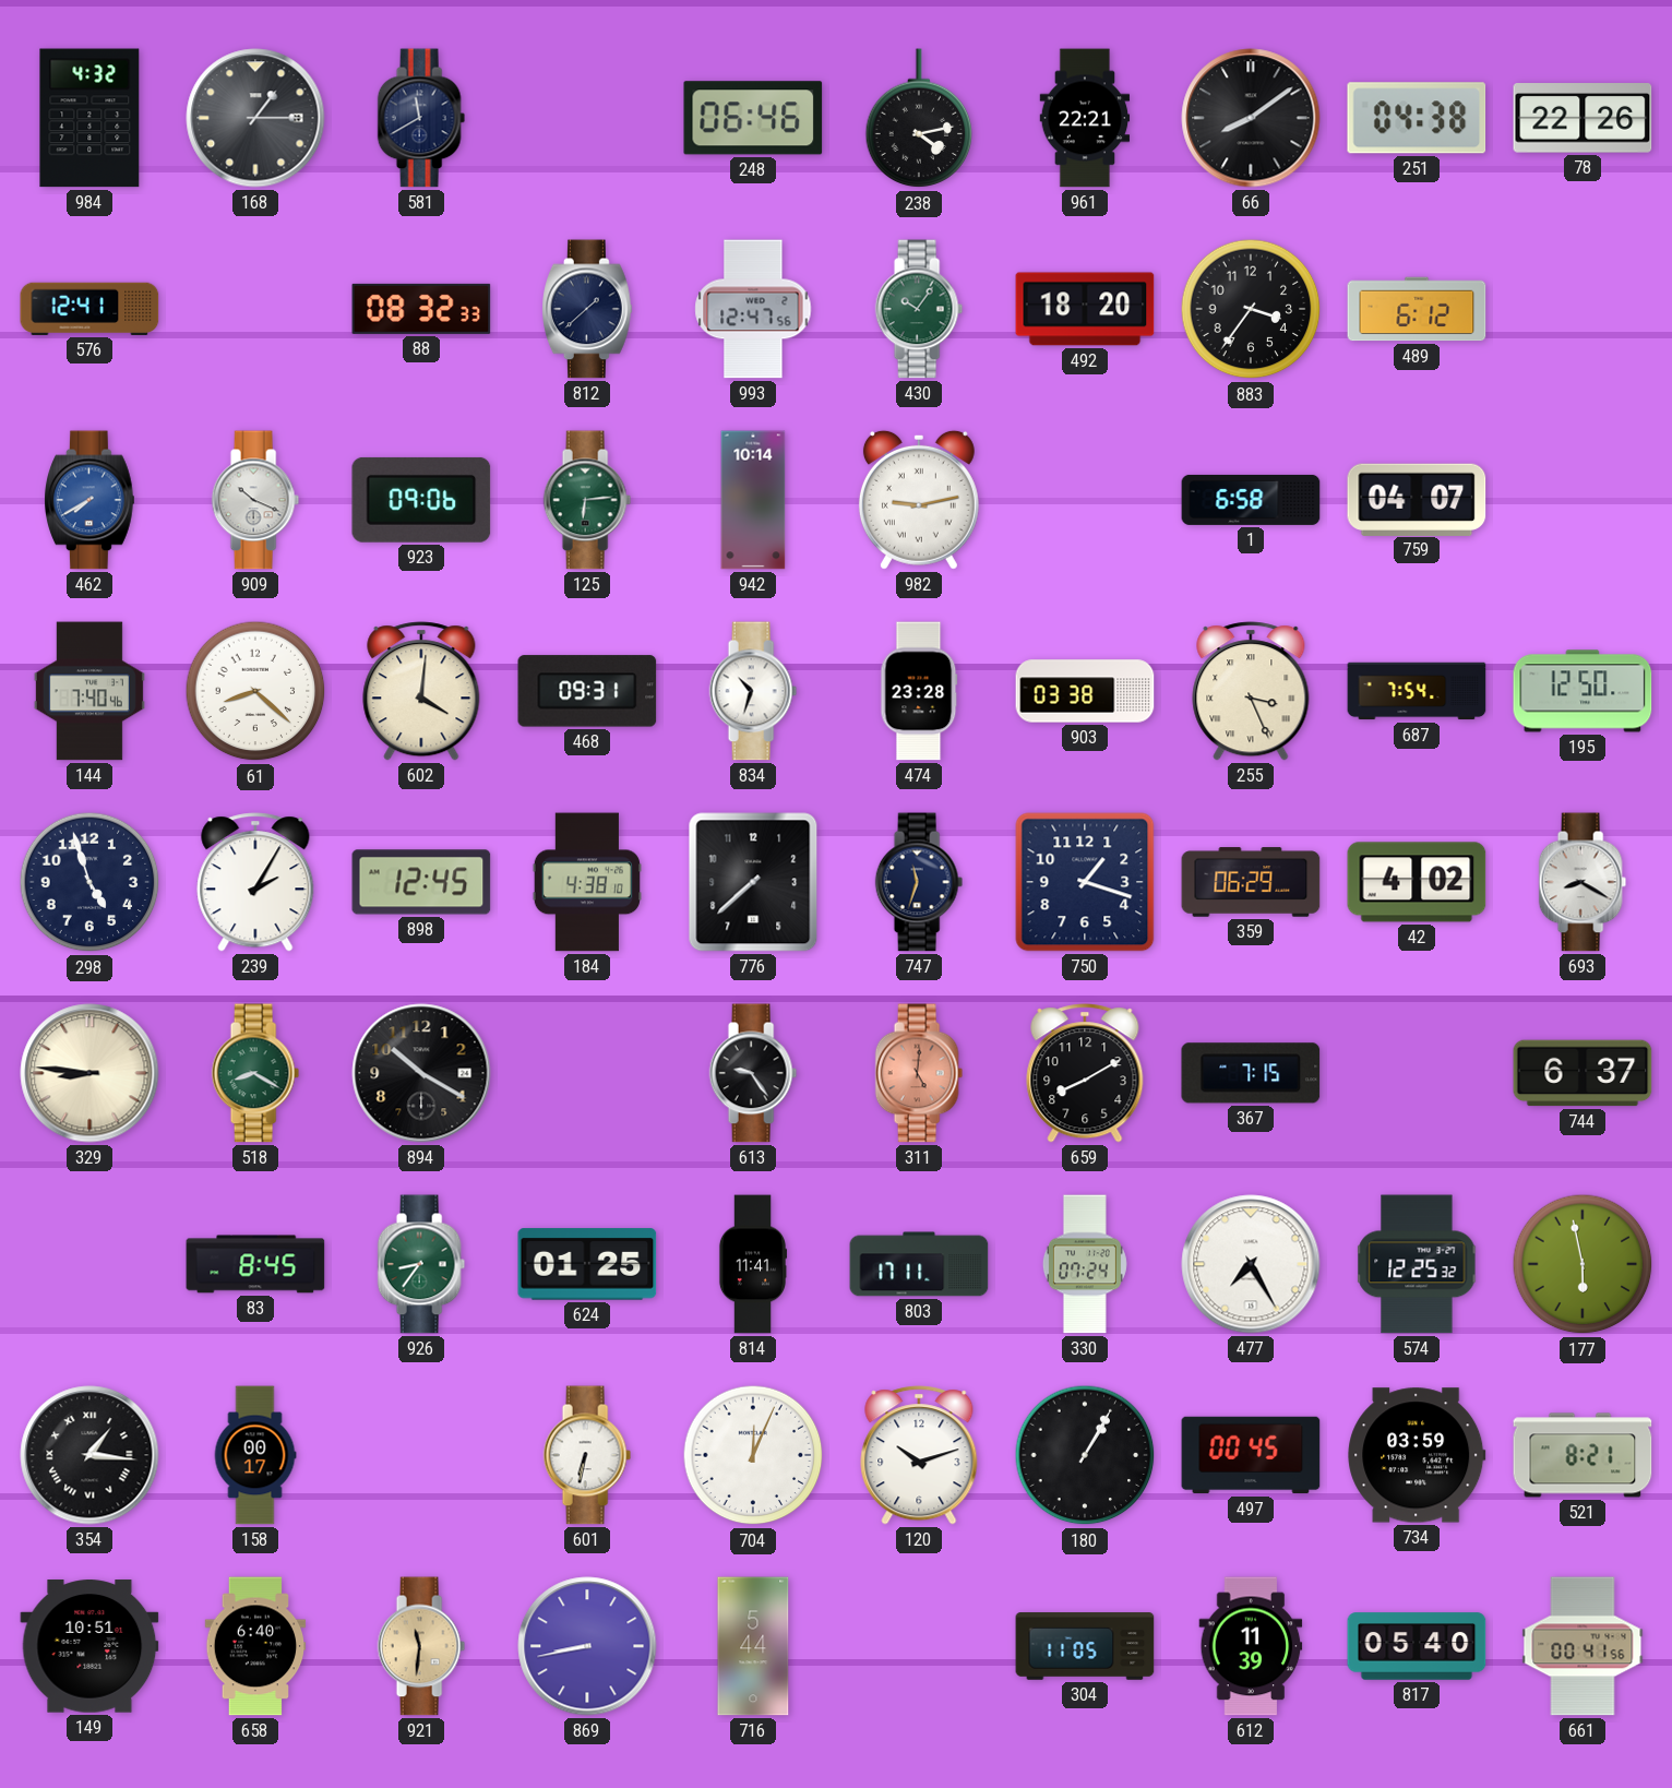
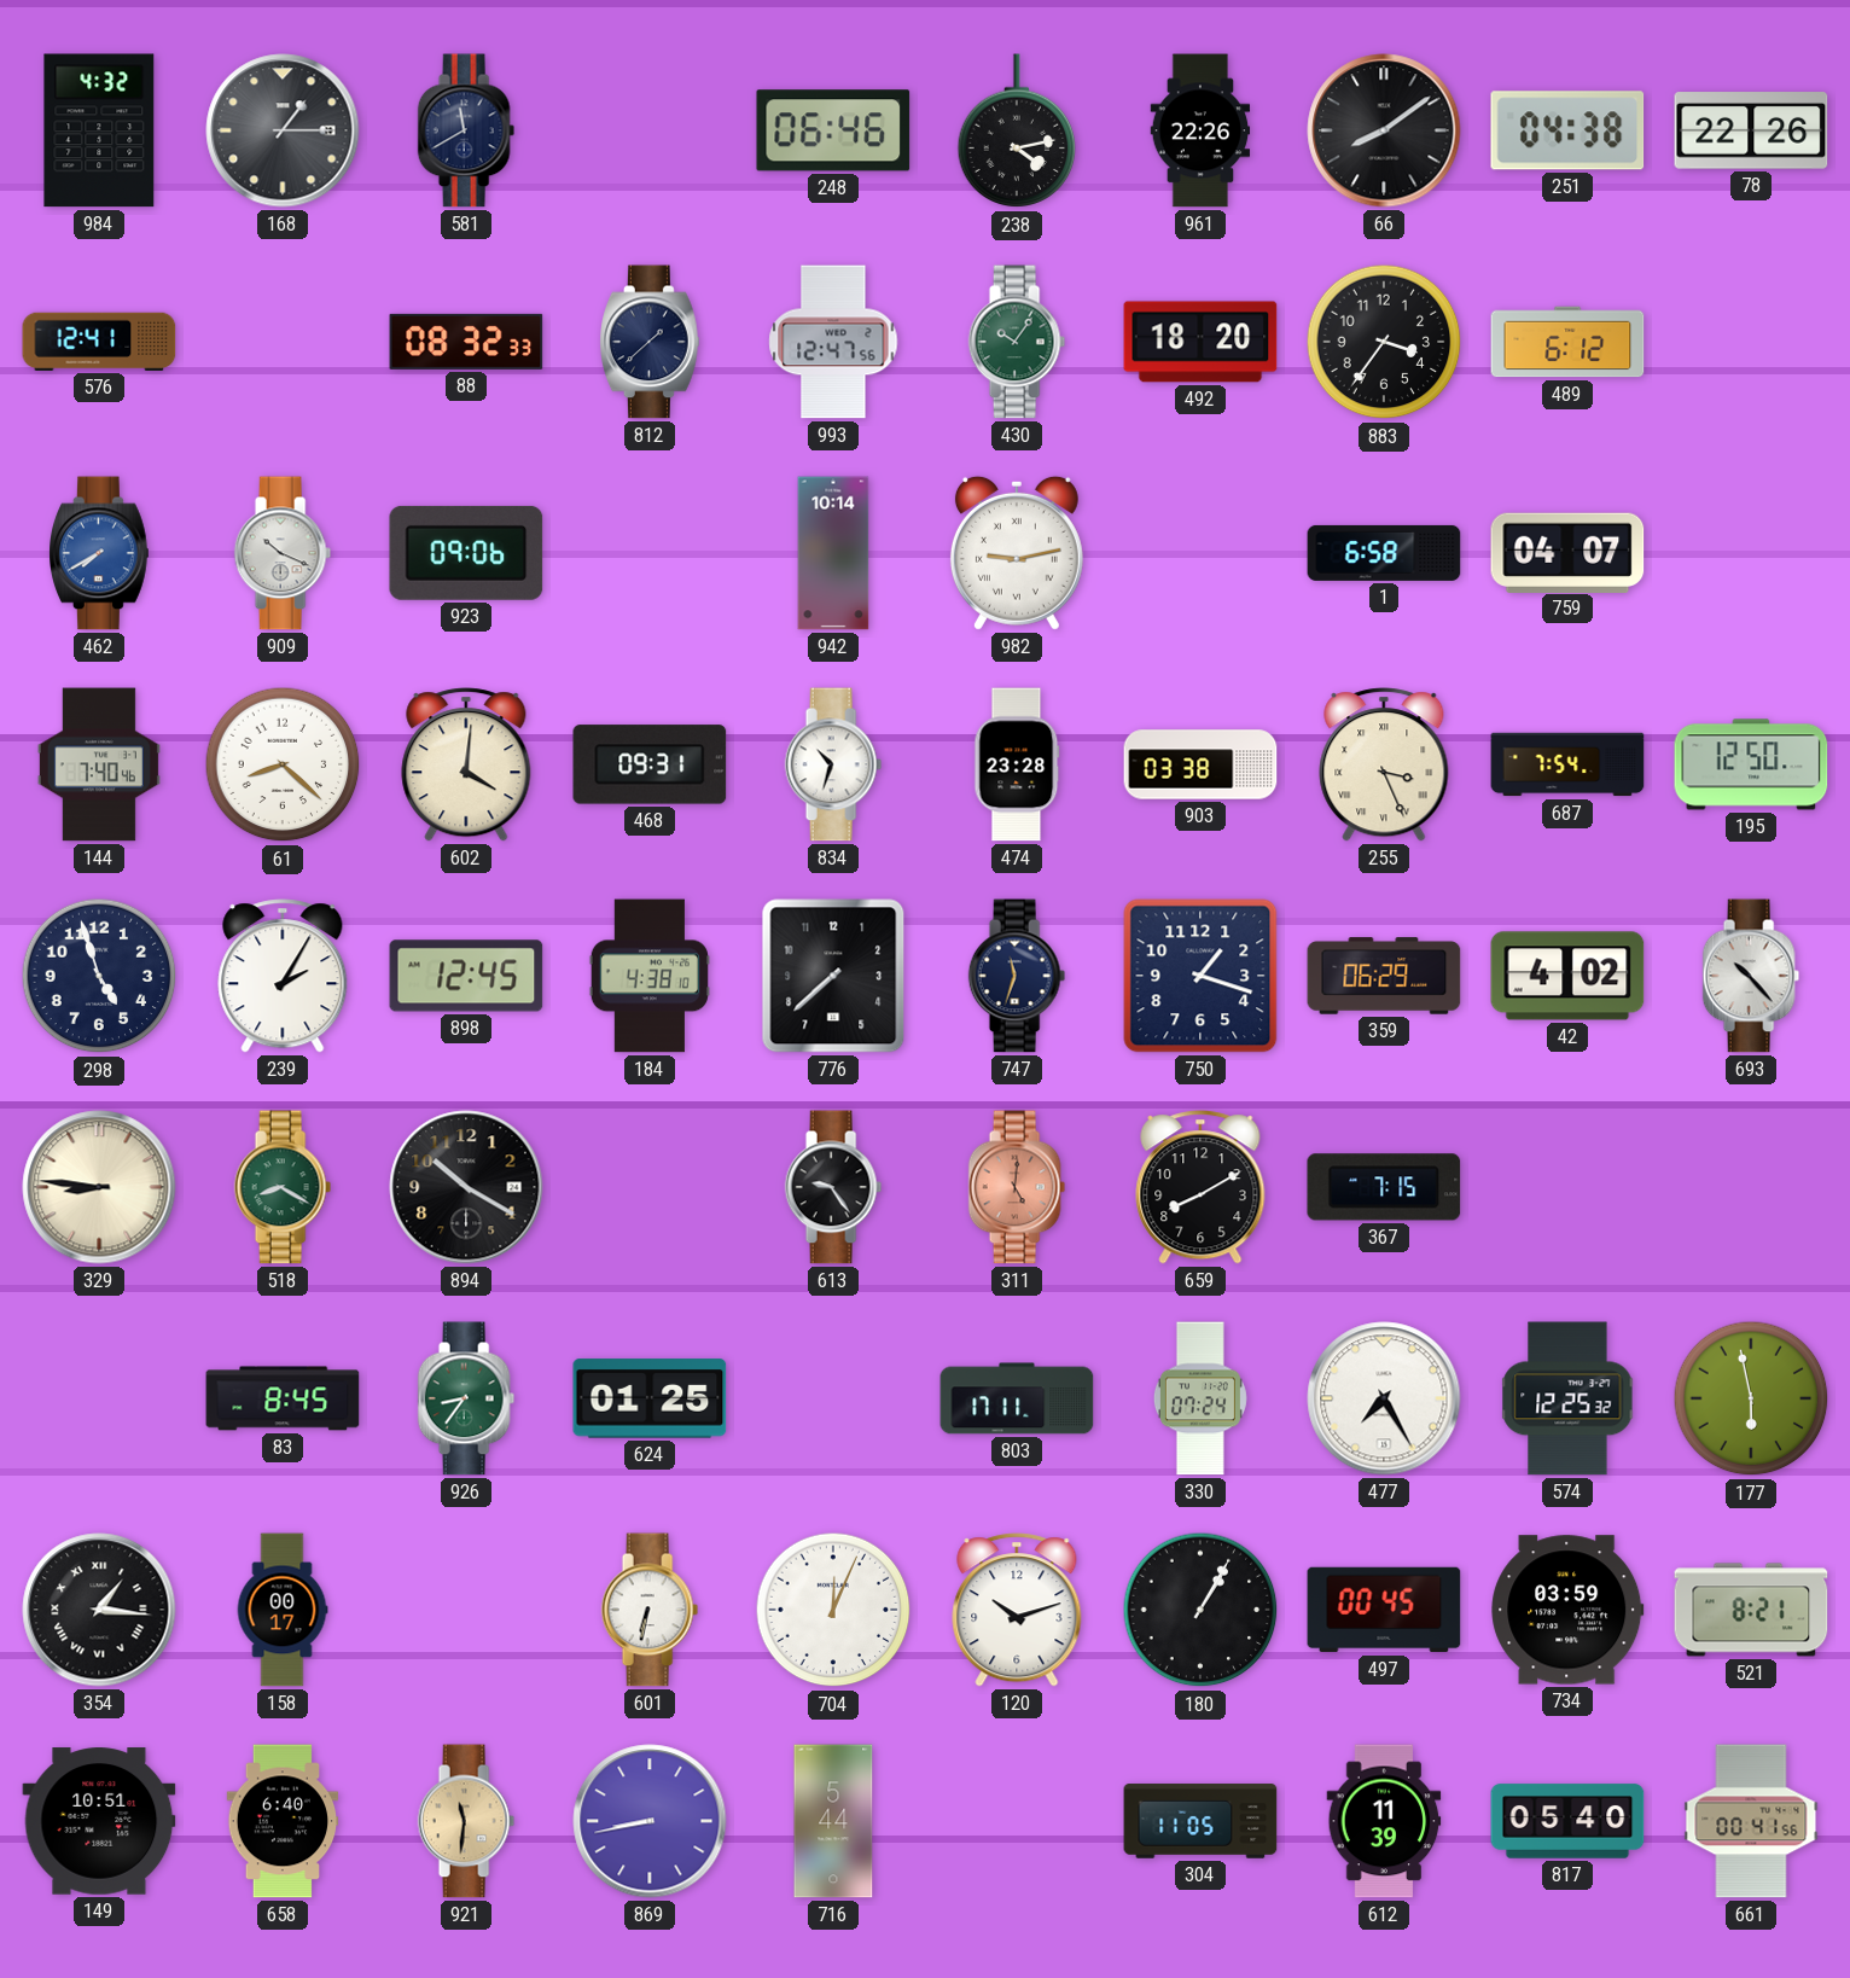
961: 22:21 -> 22:26 (1200, 130)
125: 6:14 -> none (587, 500)
693: 8:20 -> 10:23 (1751, 976)
744: 6:37 -> none (1583, 1073)
814: 11:41 -> none (753, 1264)
